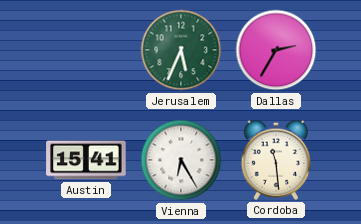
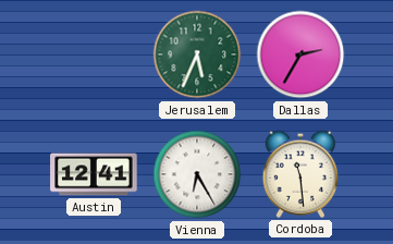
Austin: 15:41 -> 12:41 (94, 174)
